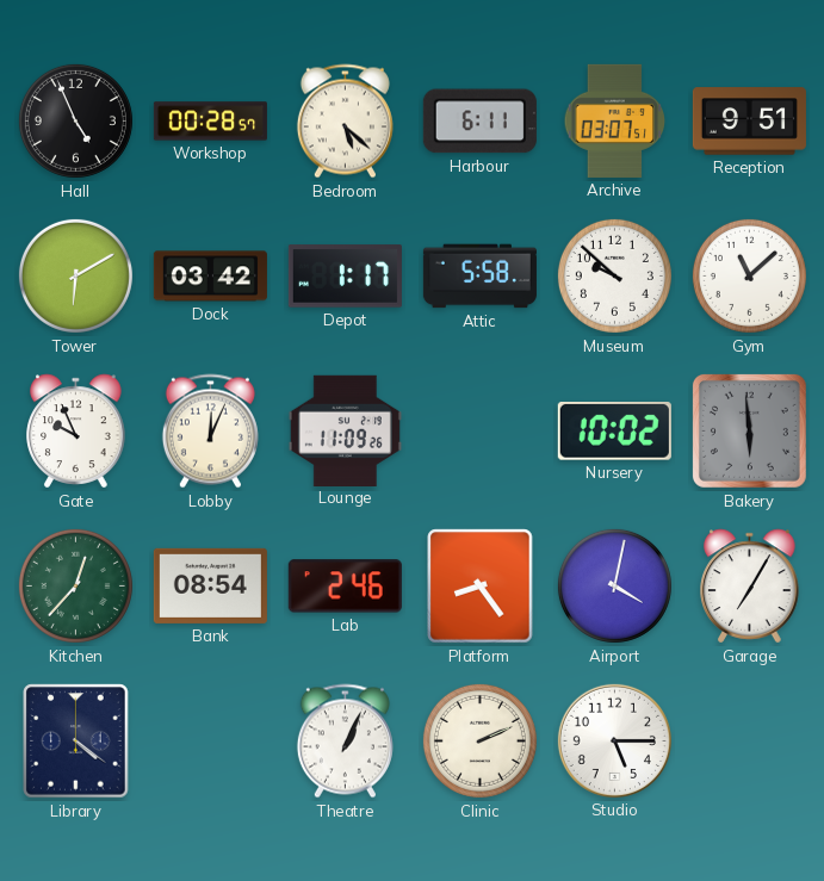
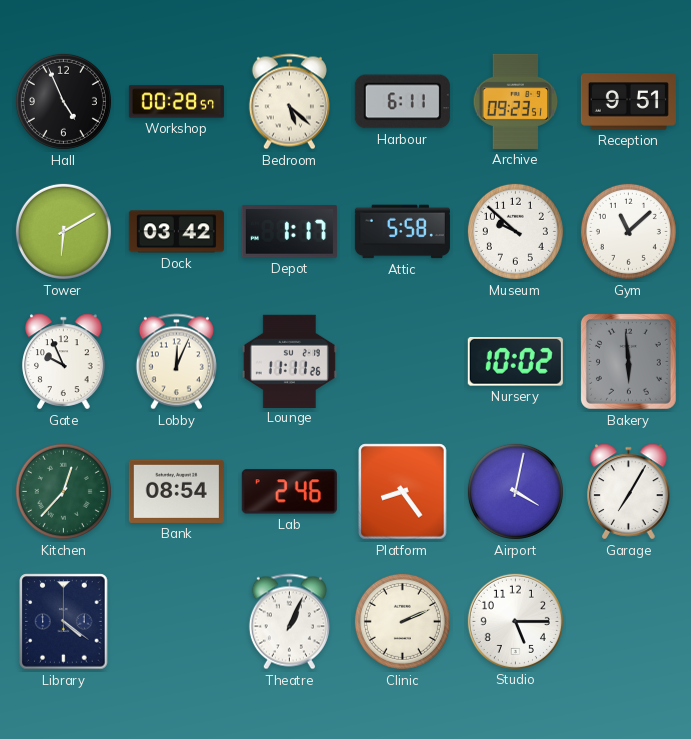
Archive: 03:07 -> 09:23 (516, 101)
Lounge: 11:09 -> 11:11 (289, 361)
